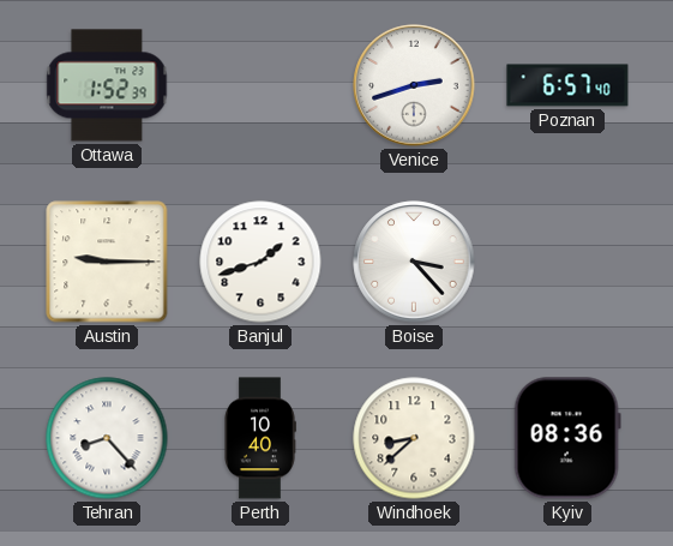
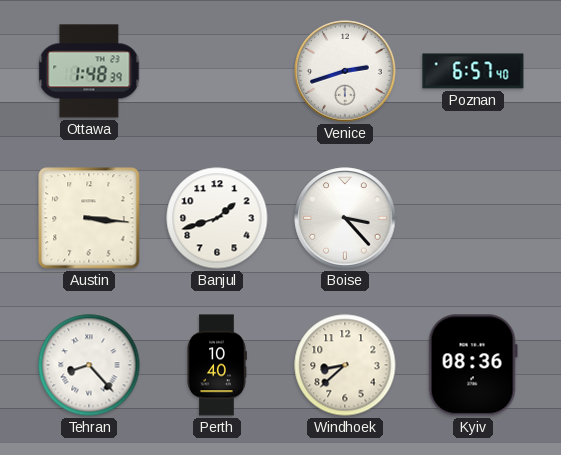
Ottawa: 1:52 -> 1:48 (89, 71)
Austin: 9:15 -> 3:16 (89, 218)
